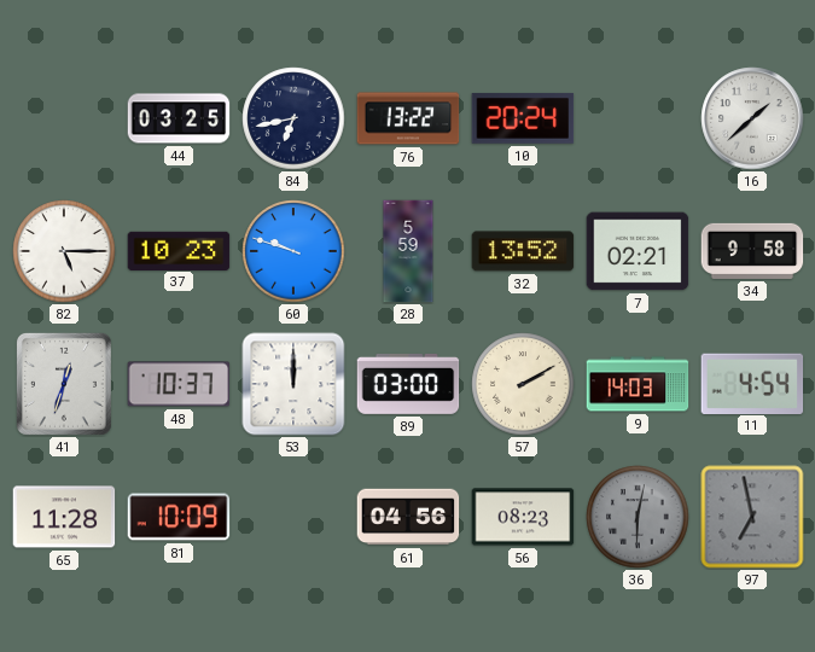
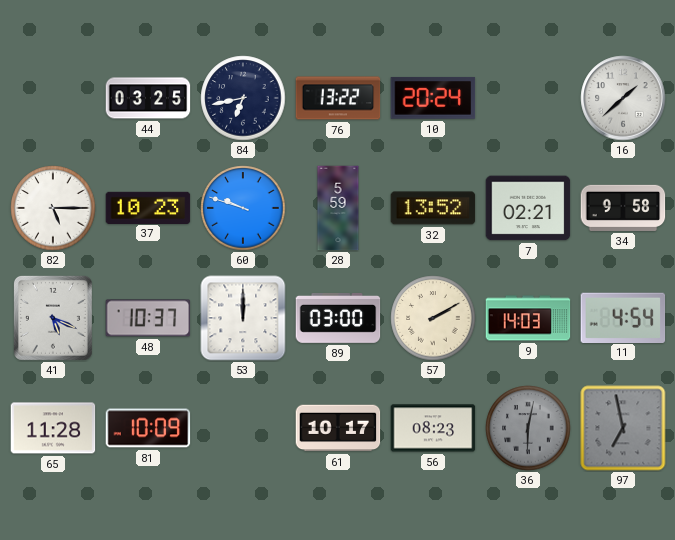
41: 12:33 -> 5:19 (53, 318)
61: 04:56 -> 10:17 (338, 428)
